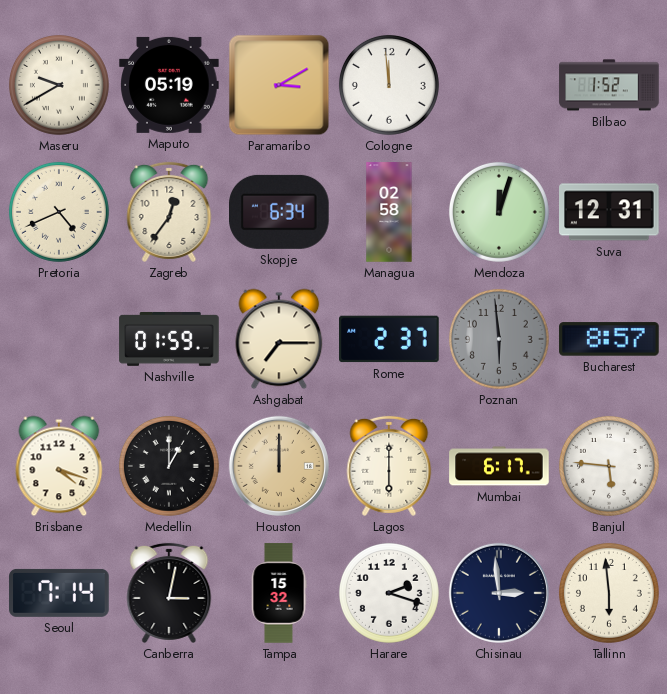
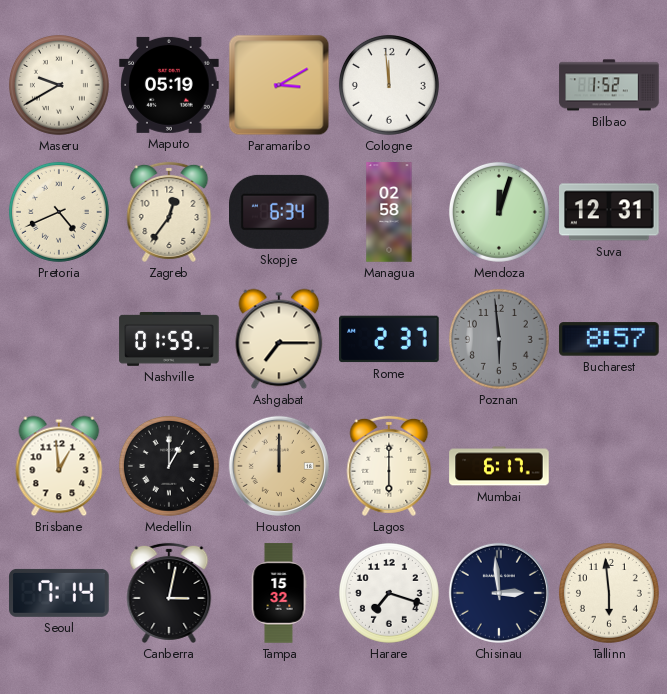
Brisbane: 4:18 -> 12:59 (59, 466)
Banjul: 5:46 -> none (609, 466)
Harare: 2:18 -> 7:18 (389, 593)
